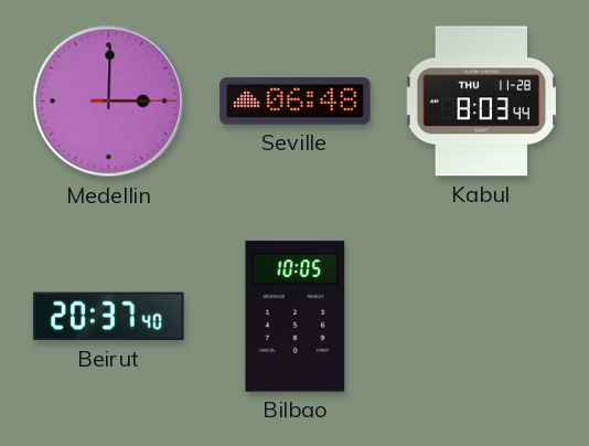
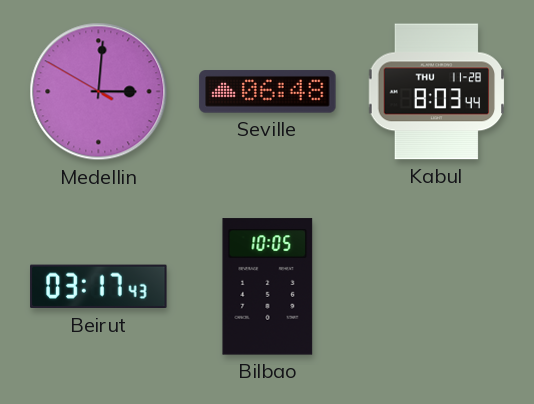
Medellin: 3:00:15 -> 3:00:50 (99, 92)
Beirut: 20:37 -> 03:17 (99, 287)
